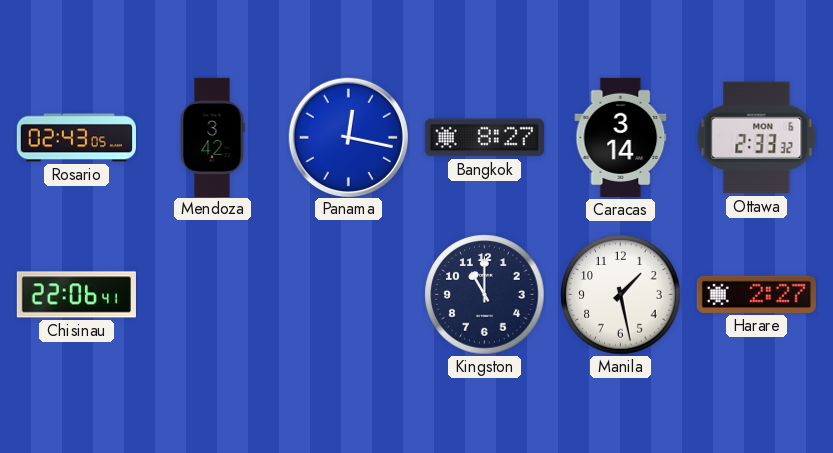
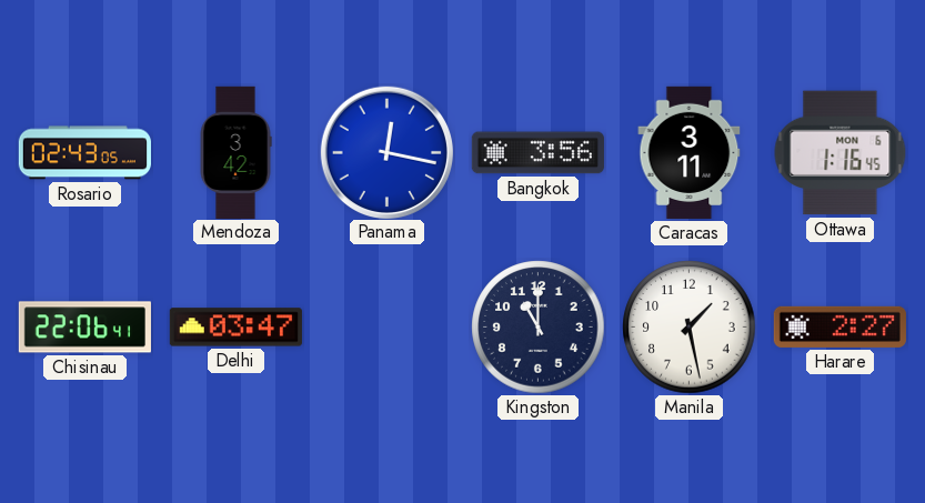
Bangkok: 8:27 -> 3:56 (537, 153)
Caracas: 3:14 -> 3:11 (690, 152)
Ottawa: 2:33 -> 1:16 (841, 153)
Delhi: none -> 03:47 (235, 328)
